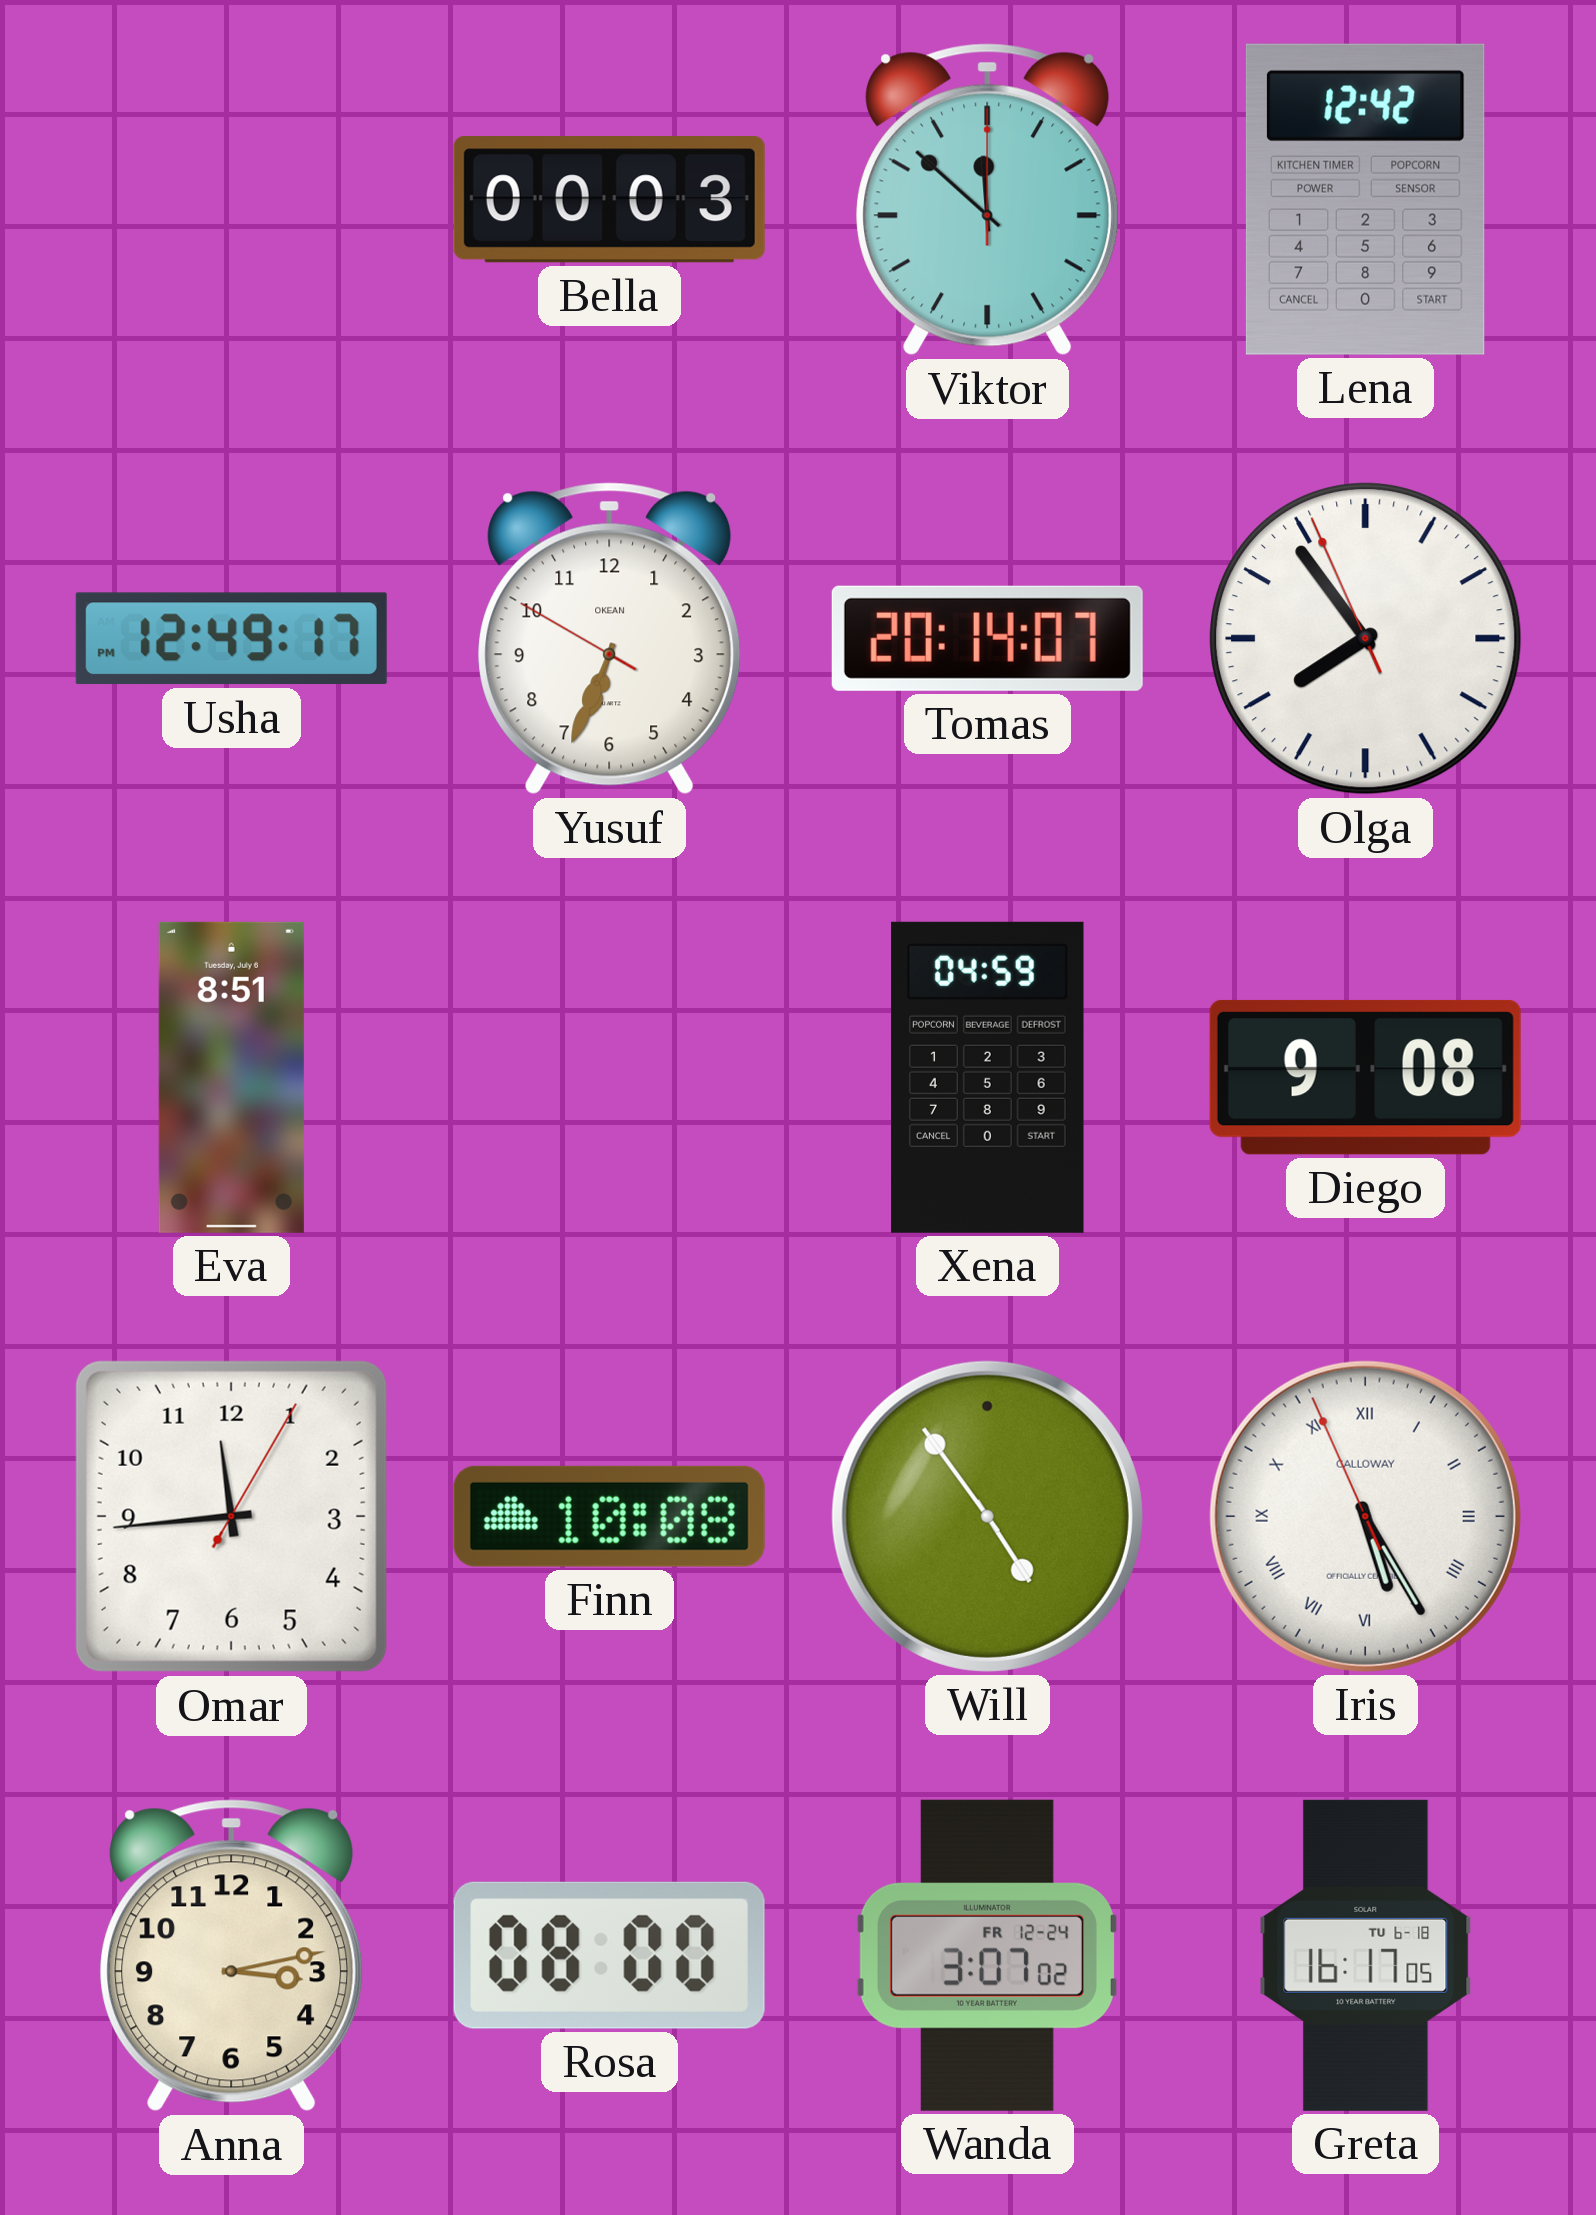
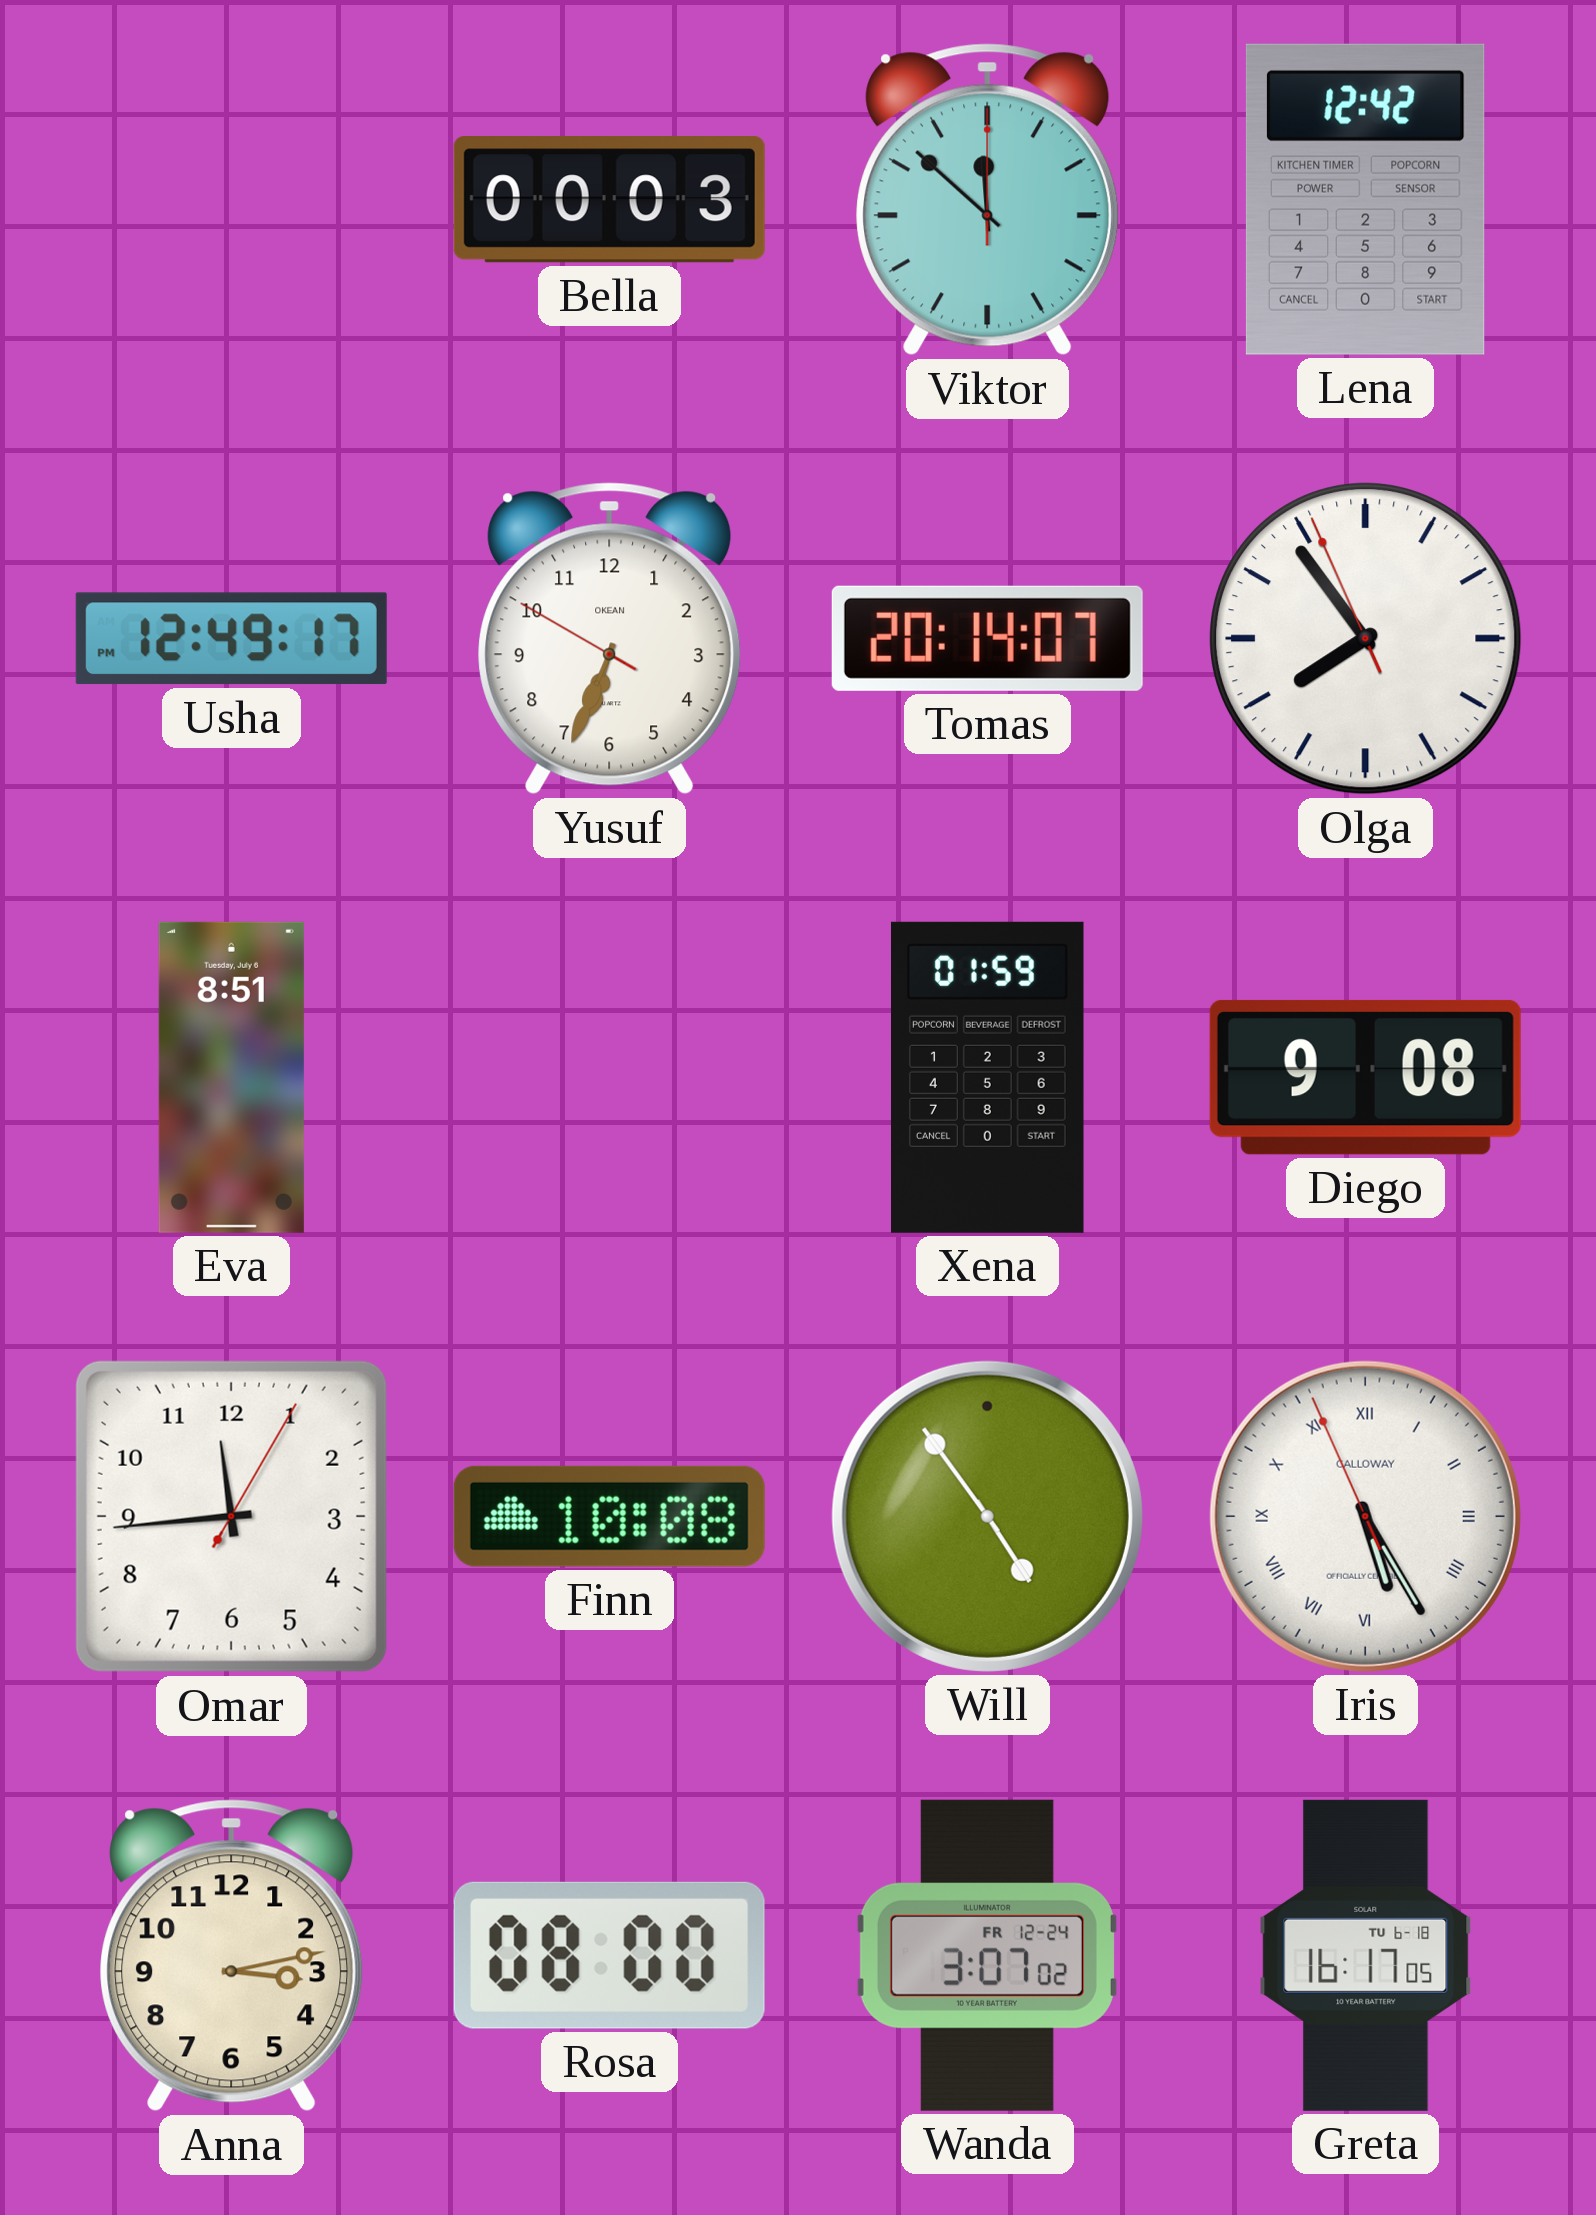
Xena: 04:59 -> 01:59 (988, 1077)
